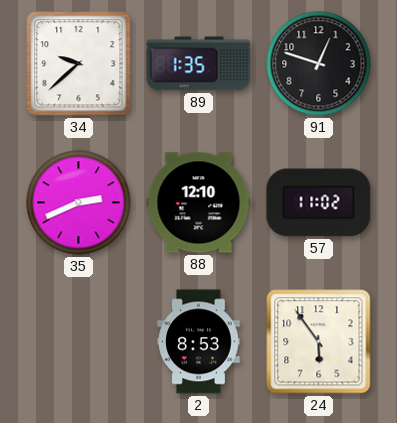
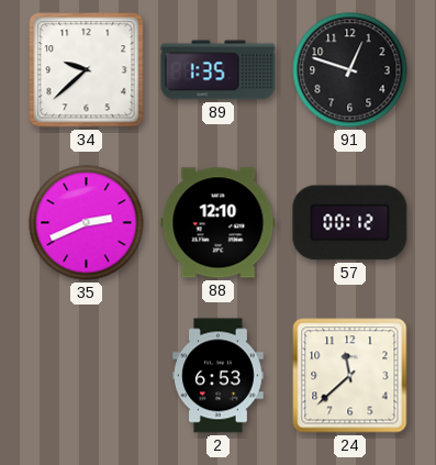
57: 11:02 -> 00:12 (350, 223)
2: 8:53 -> 6:53 (219, 376)
24: 5:54 -> 11:38 (350, 376)
